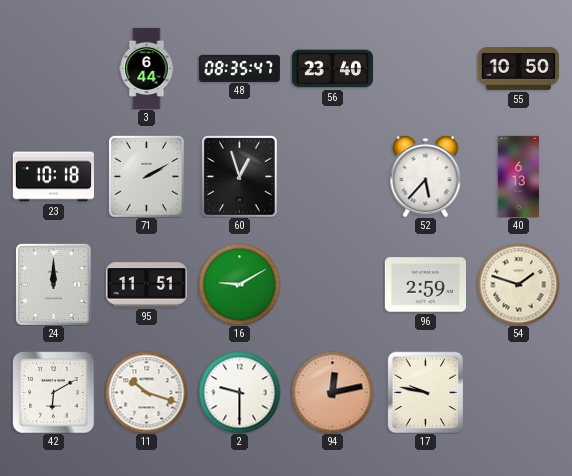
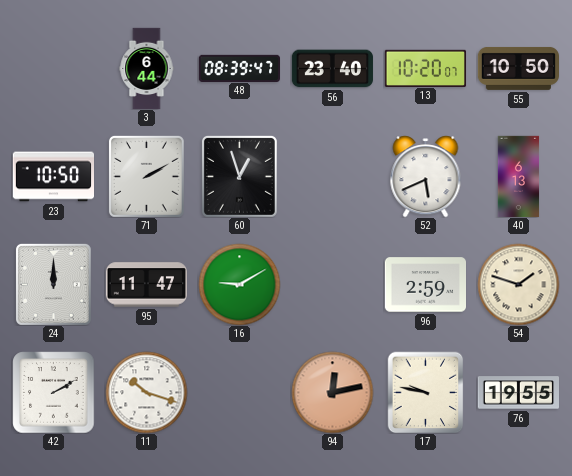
48: 08:35 -> 08:39 (239, 68)
13: none -> 10:20 (425, 68)
23: 10:18 -> 10:50 (53, 177)
52: 5:37 -> 5:41 (426, 176)
95: 11:51 -> 11:47 (146, 285)
42: 6:10 -> 2:10 (53, 392)
2: 9:30 -> none (239, 392)
76: none -> 19:55 (518, 393)
